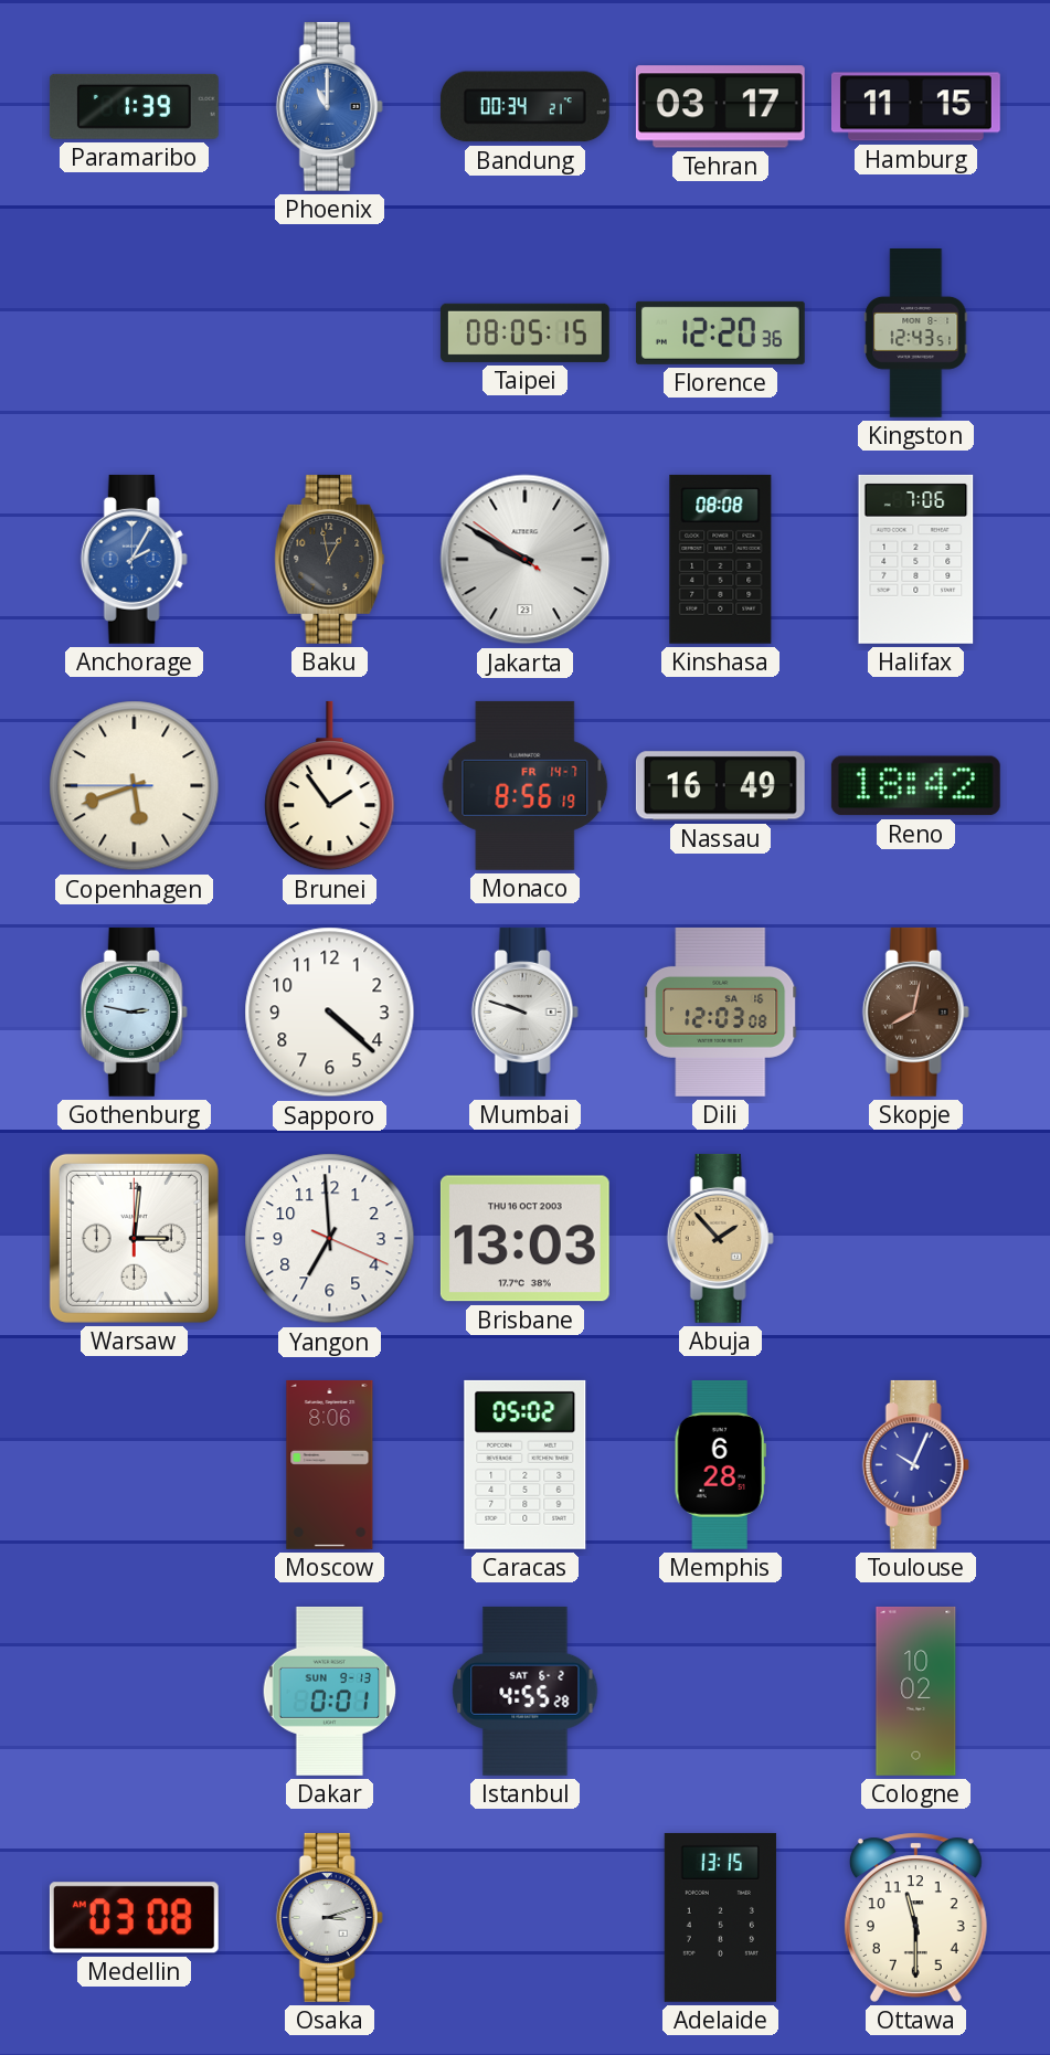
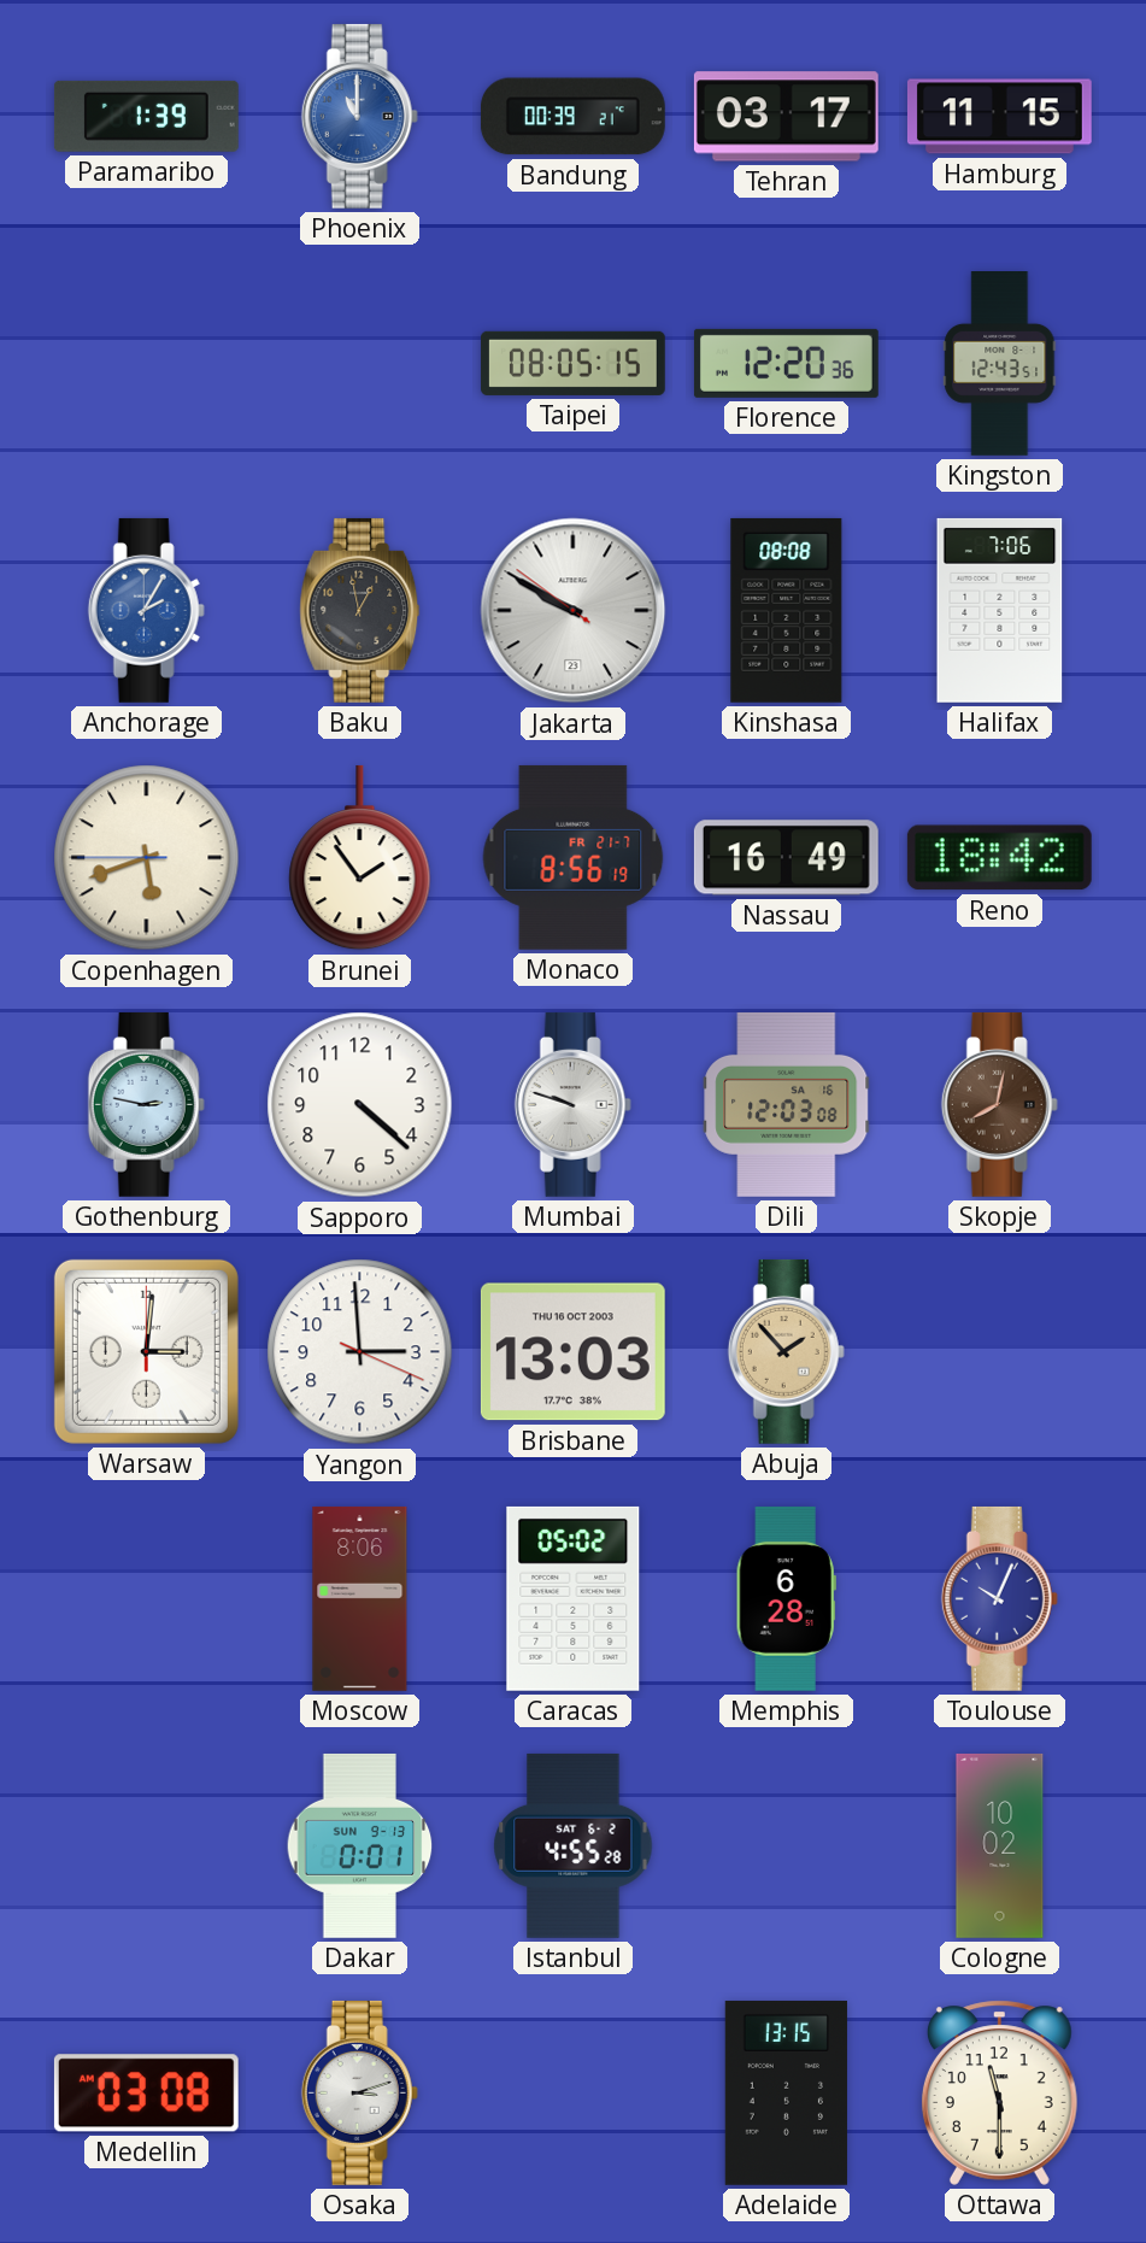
Bandung: 00:34 -> 00:39 (572, 117)
Monaco date: FR 14-7 -> FR 21-7 (574, 857)
Yangon: 6:59 -> 2:59 (360, 1352)
